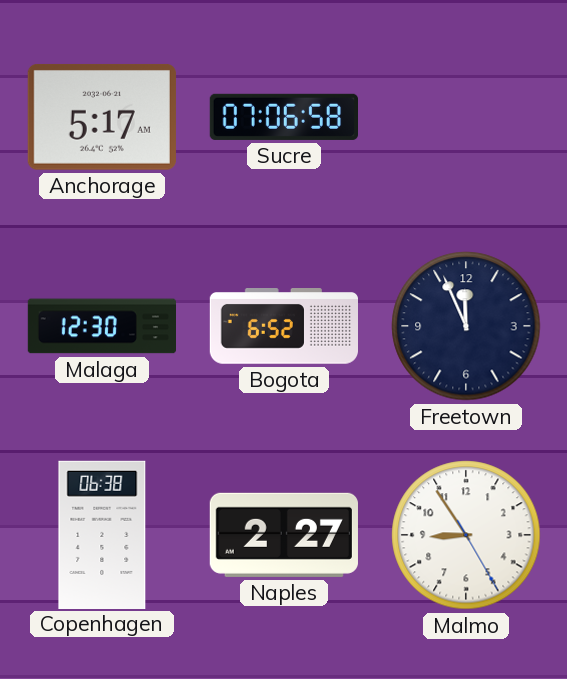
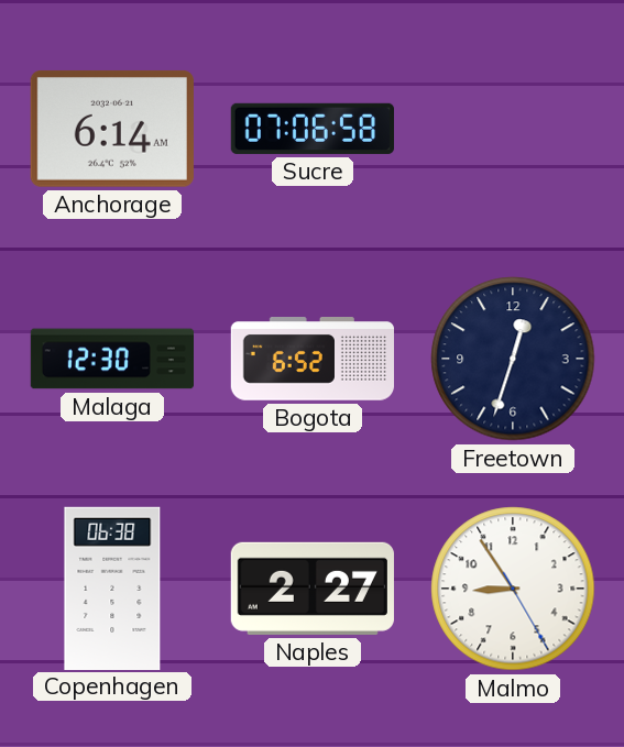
Anchorage: 5:17 -> 6:14 (112, 129)
Freetown: 11:56 -> 12:33 (513, 359)
